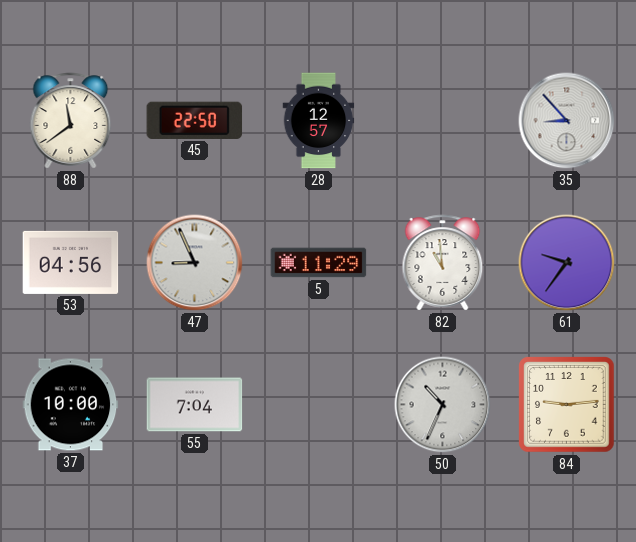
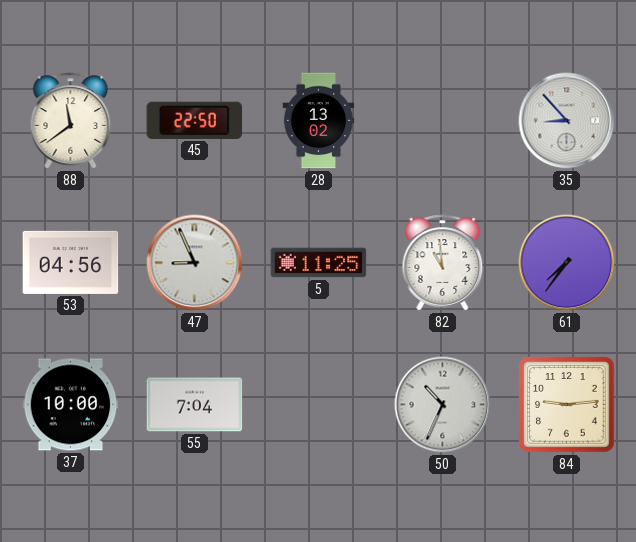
28: 12:57 -> 13:02 (319, 121)
5: 11:29 -> 11:25 (319, 263)
61: 9:36 -> 7:36 (567, 263)
